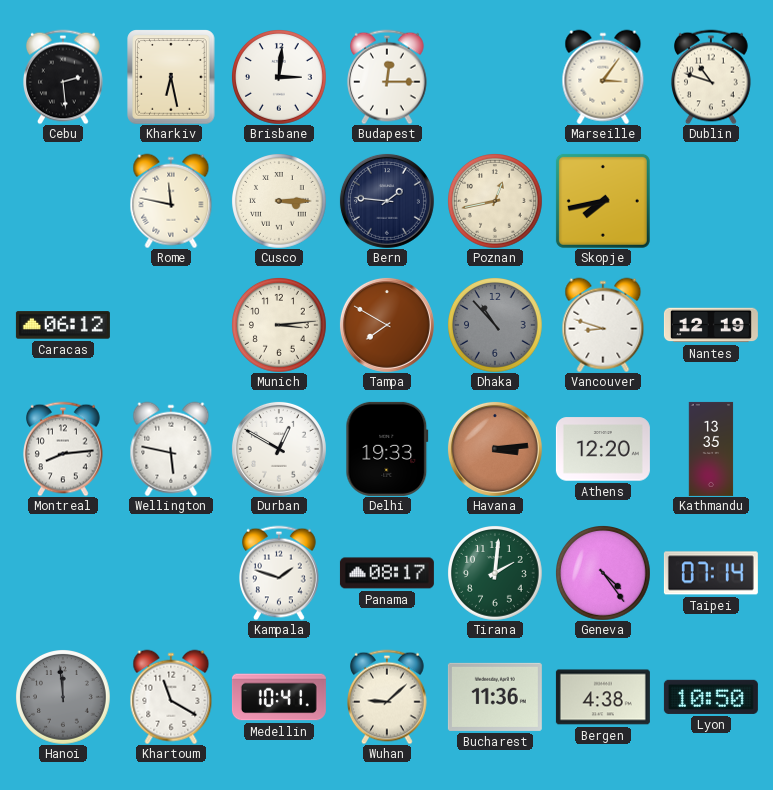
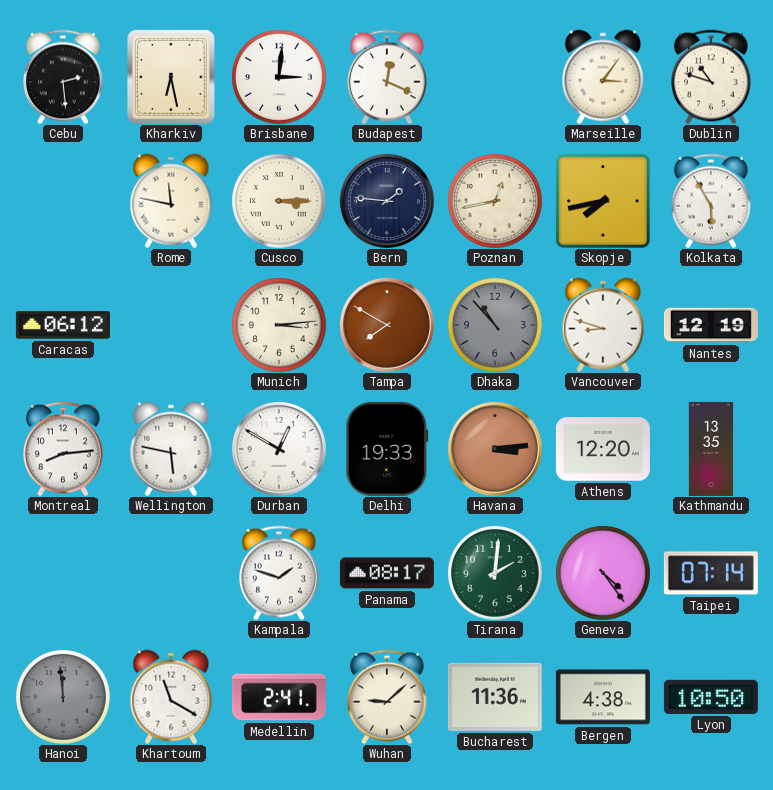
Budapest: 12:15 -> 12:19 (388, 77)
Kolkata: none -> 5:55 (712, 201)
Medellin: 10:41 -> 2:41 (279, 697)
